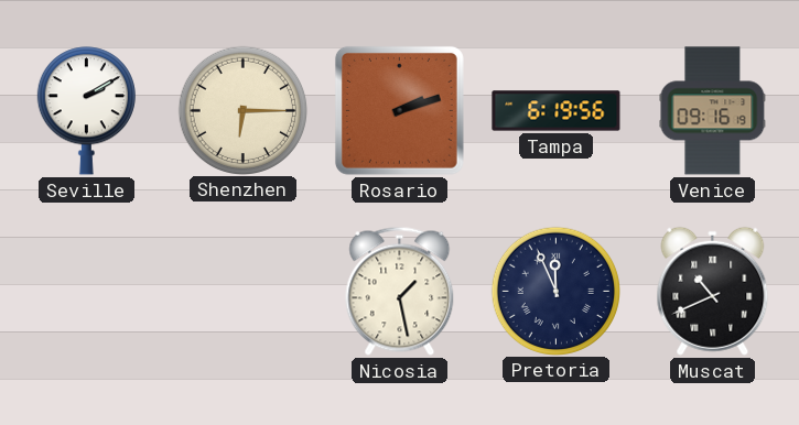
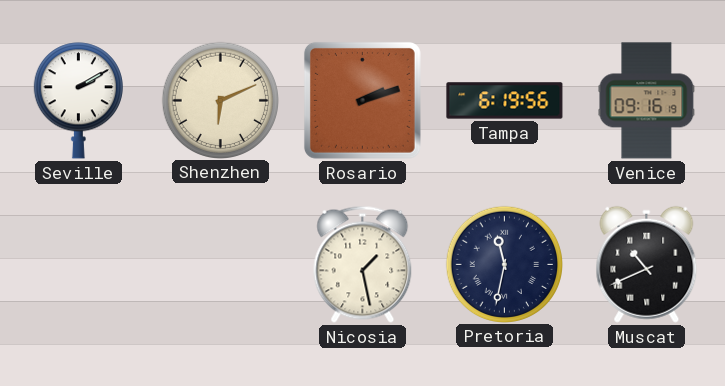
Shenzhen: 6:15 -> 6:11 (220, 100)
Pretoria: 11:56 -> 11:32 (504, 264)
